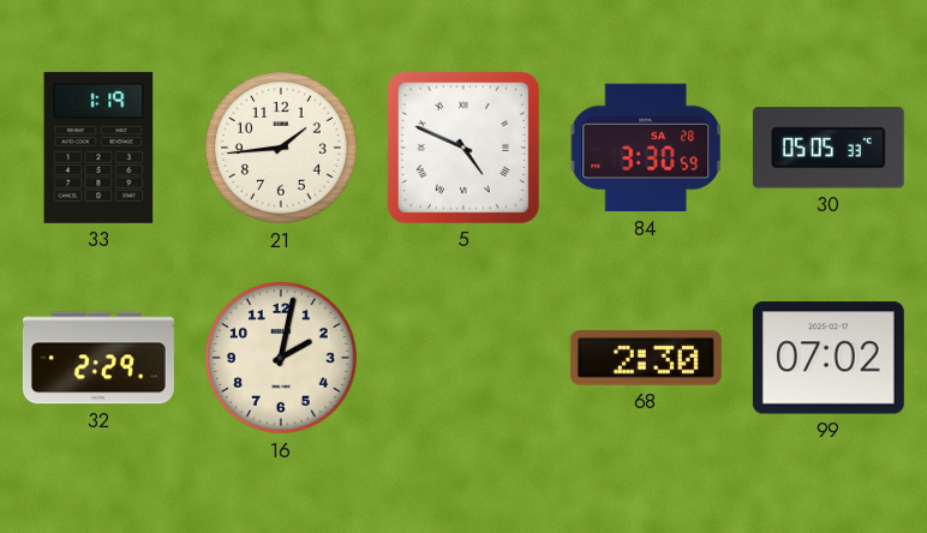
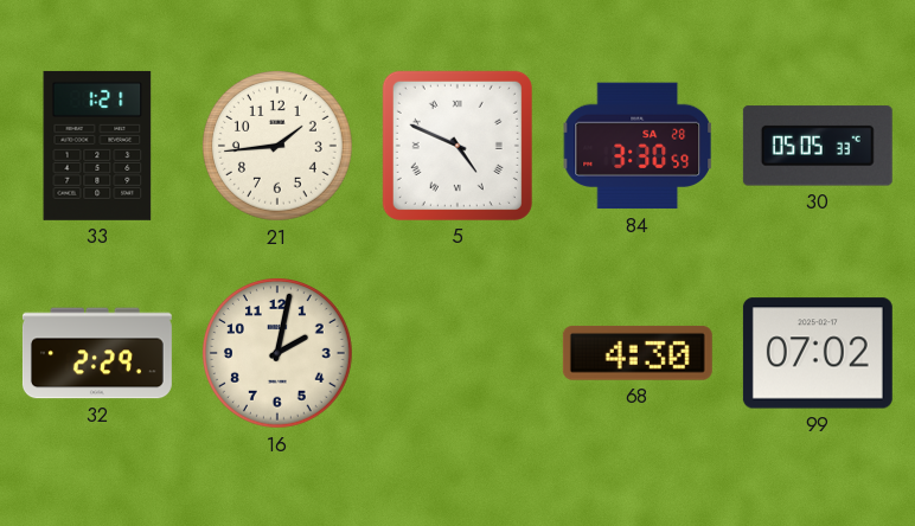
33: 1:19 -> 1:21 (97, 146)
68: 2:30 -> 4:30 (638, 353)
